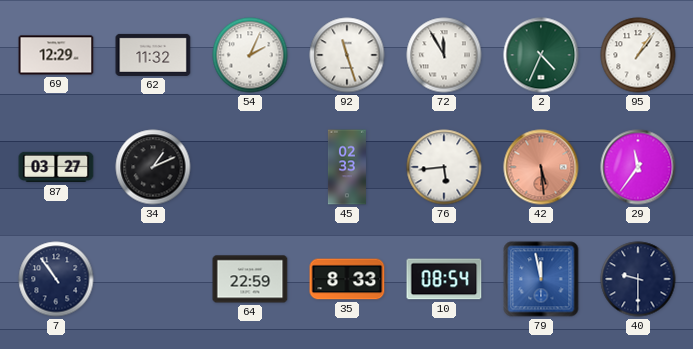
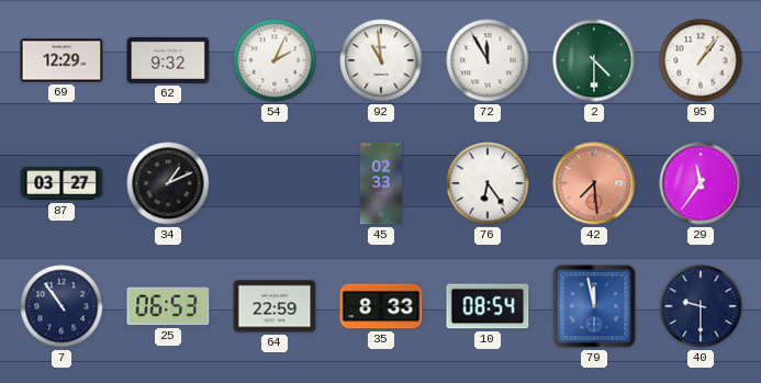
62: 11:32 -> 9:32 (168, 60)
92: 11:27 -> 10:59 (381, 60)
2: 4:34 -> 4:30 (594, 60)
76: 5:44 -> 6:24 (488, 183)
42: 5:29 -> 7:29 (594, 183)
25: none -> 06:53 (168, 306)
